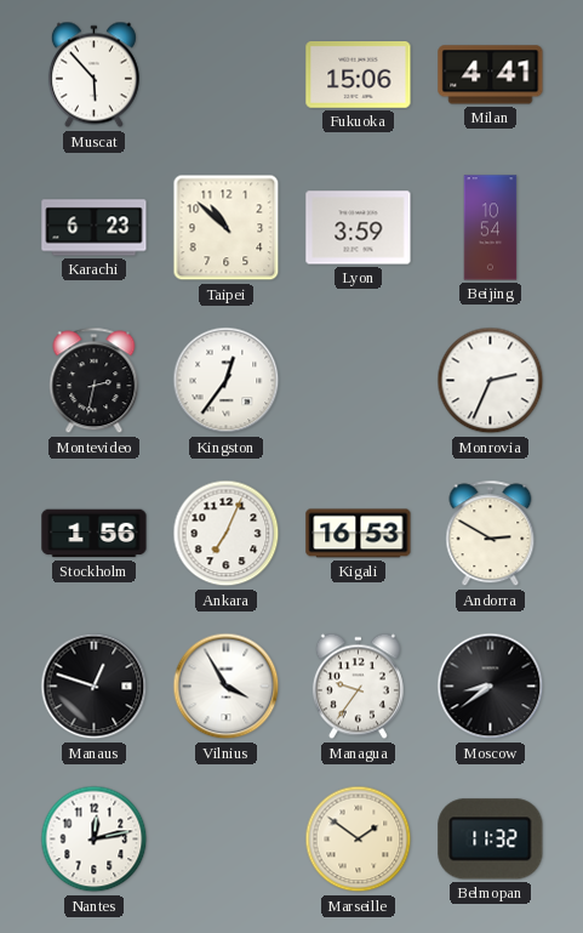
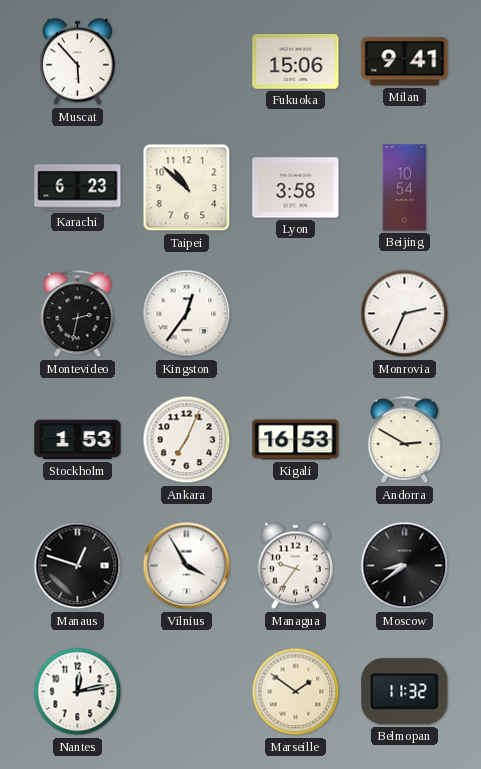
Milan: 4:41 -> 9:41 (405, 62)
Lyon: 3:59 -> 3:58 (296, 188)
Stockholm: 1:56 -> 1:53 (78, 440)
